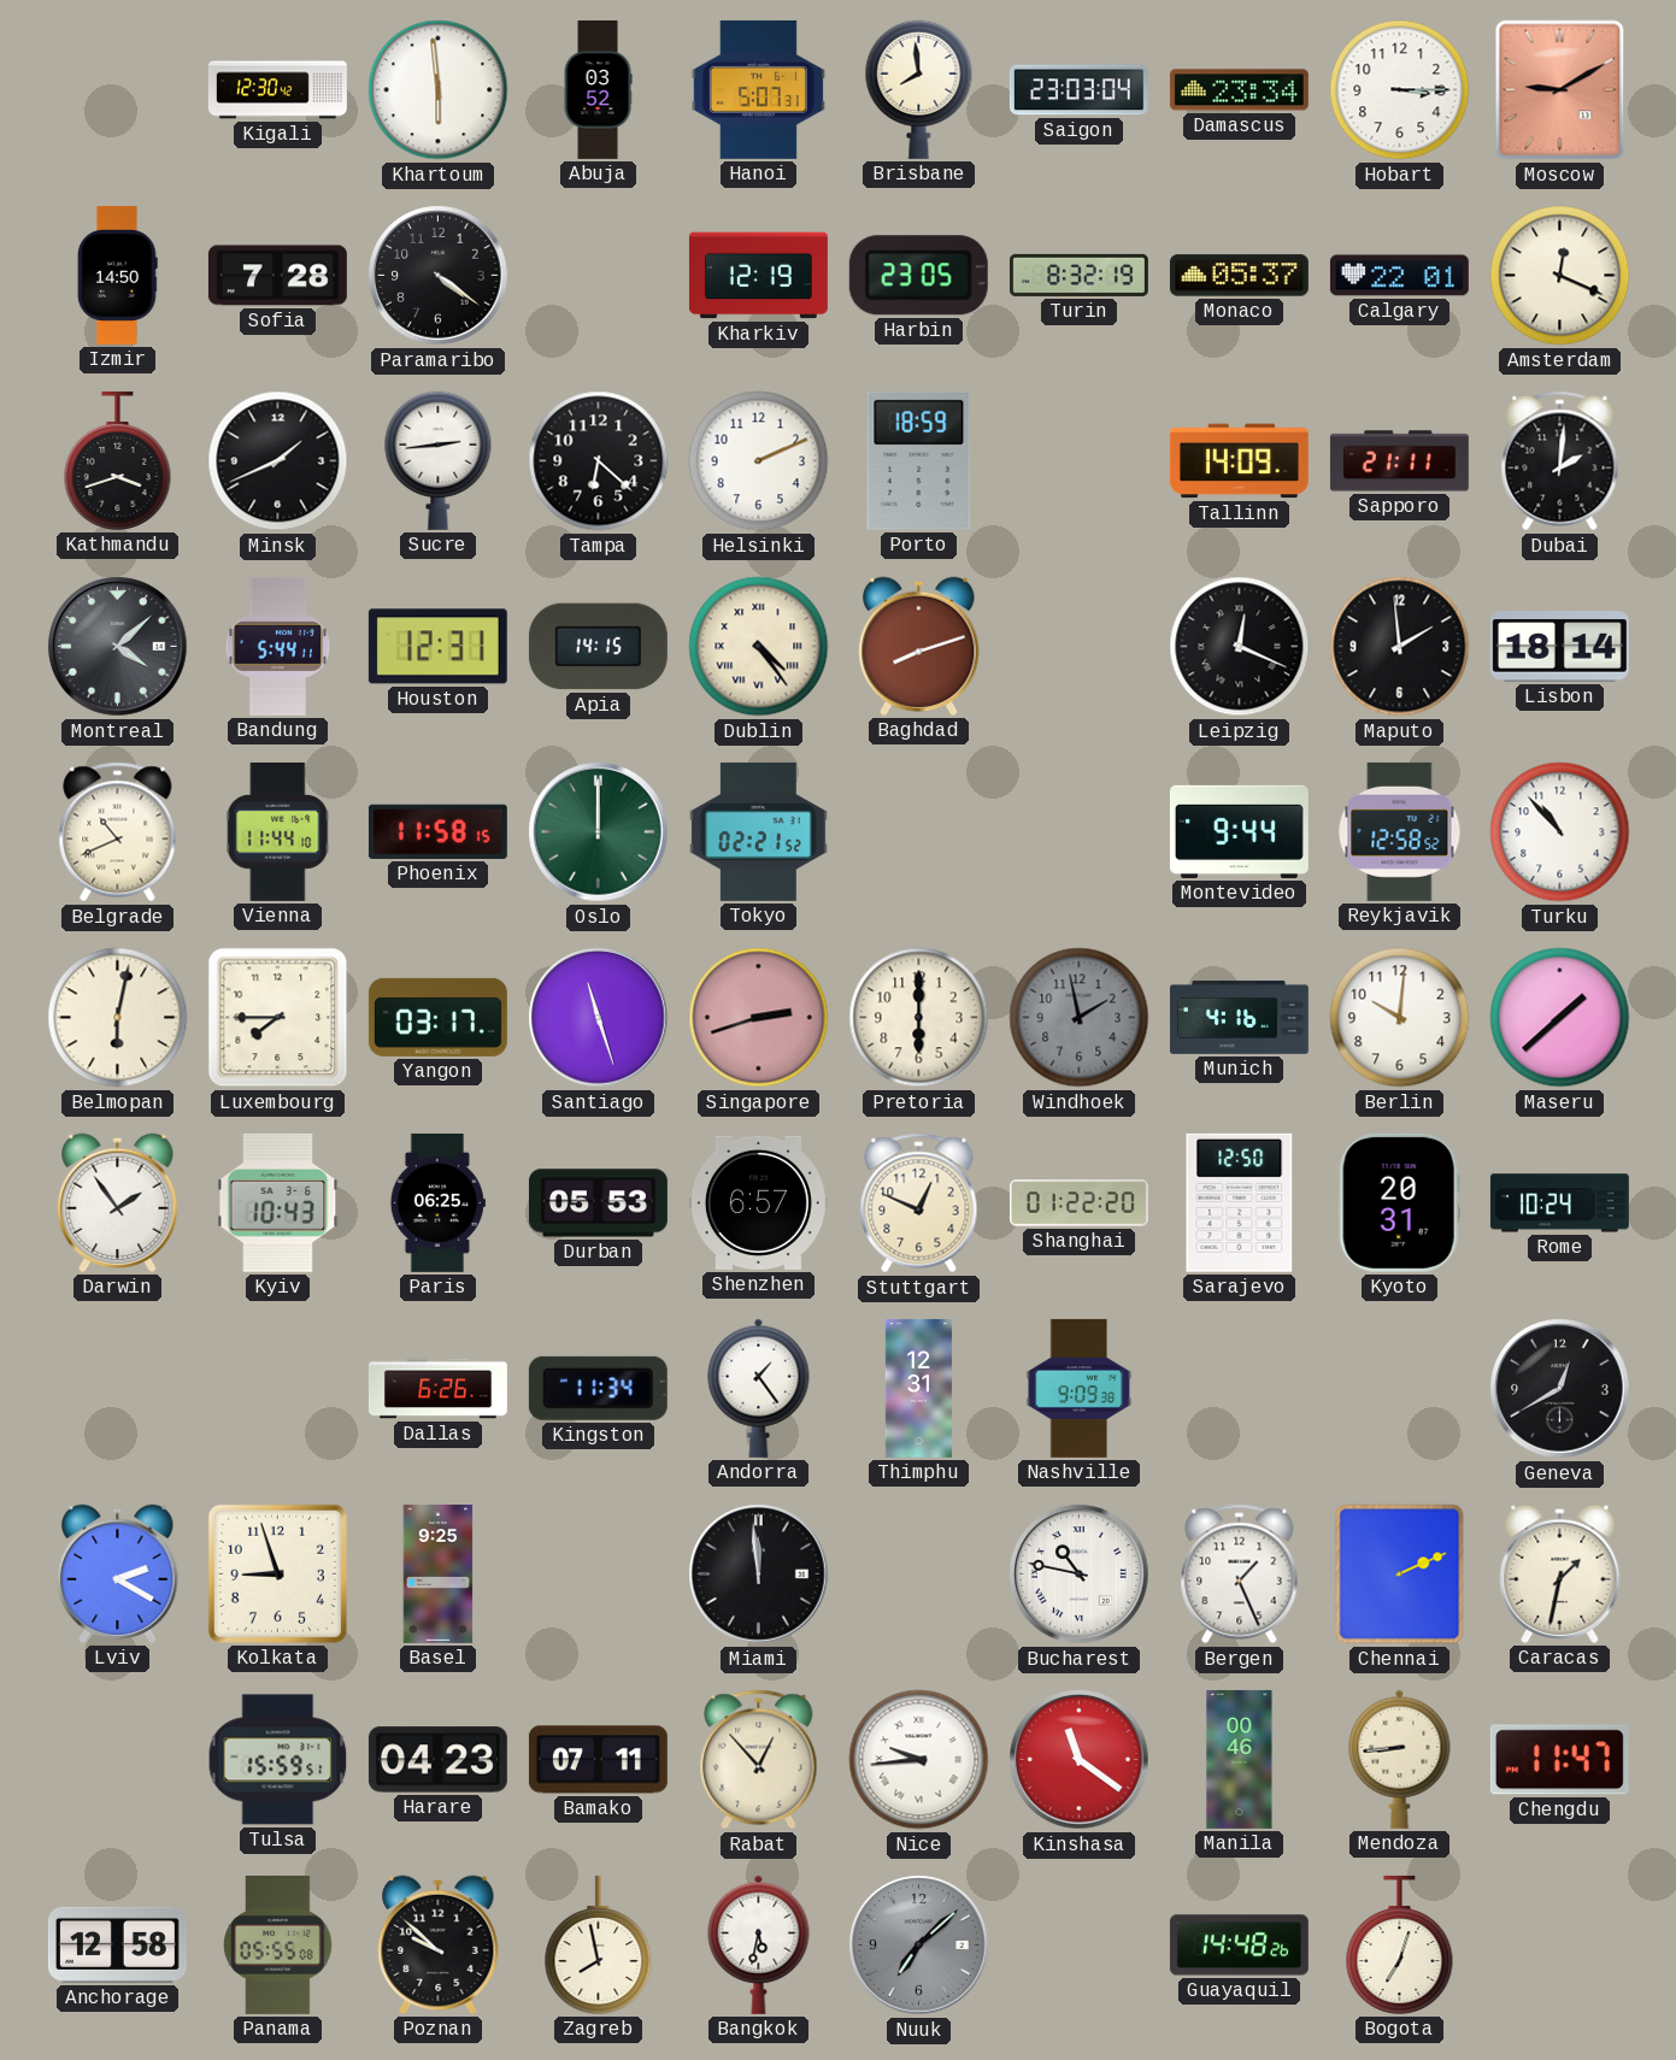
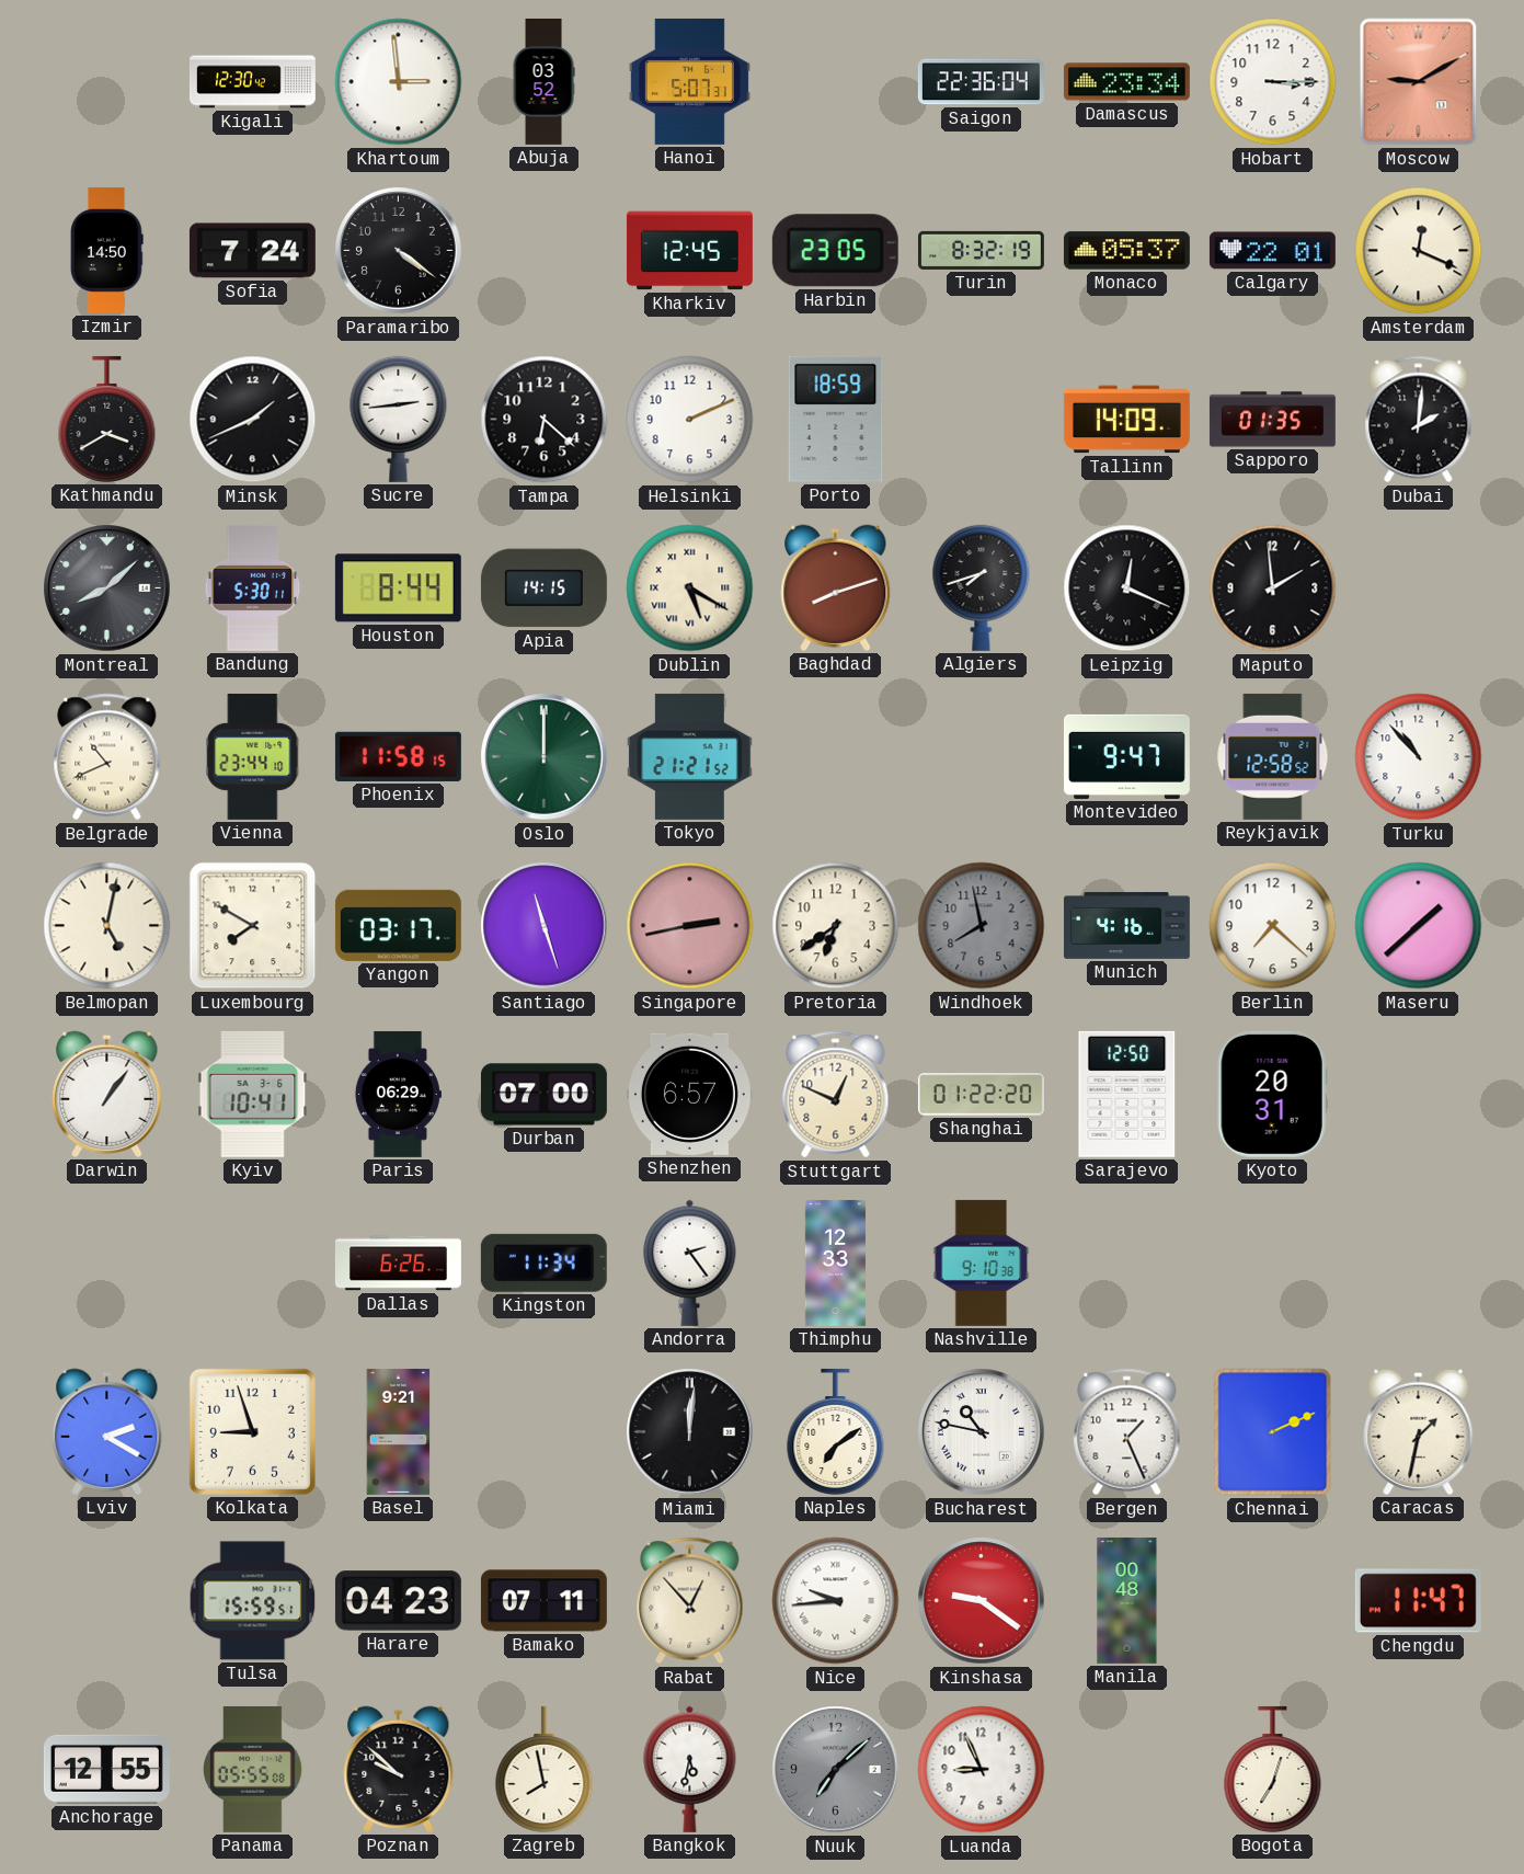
Khartoum: 5:59 -> 2:59 (399, 82)
Brisbane: 7:59 -> none (919, 89)
Saigon: 23:03 -> 22:36 (981, 82)
Sofia: 7:28 -> 7:24 (252, 251)
Kharkiv: 12:19 -> 12:45 (689, 251)
Kathmandu: 3:42 -> 3:40 (107, 419)
Sapporo: 21:11 -> 01:35 (1272, 420)
Montreal: 4:08 -> 8:08 (107, 589)
Bandung: 5:44 -> 5:30 (253, 587)
Houston: 12:31 -> 8:44 (398, 589)
Dublin: 4:24 -> 5:20 (690, 589)
Algiers: none -> 7:42 (982, 587)
Lisbon: 18:14 -> none (1559, 647)
Vienna: 11:44 -> 23:44 (253, 756)
Tokyo: 02:21 -> 21:21 (690, 756)
Montevideo: 9:44 -> 9:47 (1126, 756)
Belmopan: 6:02 -> 5:02 (107, 926)
Luxembourg: 7:45 -> 7:50 (253, 926)
Singapore: 2:42 -> 2:43 (690, 926)
Pretoria: 6:00 -> 6:39 (836, 926)
Windhoek: 1:58 -> 7:58 (982, 926)
Berlin: 10:01 -> 7:22 (1273, 926)
Darwin: 1:54 -> 1:06 (107, 1094)
Kyiv: 10:43 -> 10:41 (253, 1094)
Paris: 06:25 -> 06:29 (398, 1094)
Durban: 05:53 -> 07:00 (543, 1095)
Rome: 10:24 -> none (1559, 1203)
Andorra: 1:24 -> 2:24 (690, 1262)
Thimphu: 12:31 -> 12:33 (835, 1262)
Nashville: 9:09 -> 9:10 (982, 1262)
Geneva: 12:40 -> none (1560, 1389)
Basel: 9:25 -> 9:21 (399, 1431)
Miami: 11:59 -> 12:01 (690, 1432)
Naples: none -> 7:09 (836, 1431)
Kinshasa: 11:21 -> 9:21 (982, 1601)
Manila: 00:46 -> 00:48 (1127, 1600)
Mendoza: 8:44 -> none (1400, 1759)
Anchorage: 12:58 -> 12:55 (106, 1769)
Luanda: none -> 8:56 (982, 1770)
Guayaquil: 14:48 -> none (1239, 1946)
